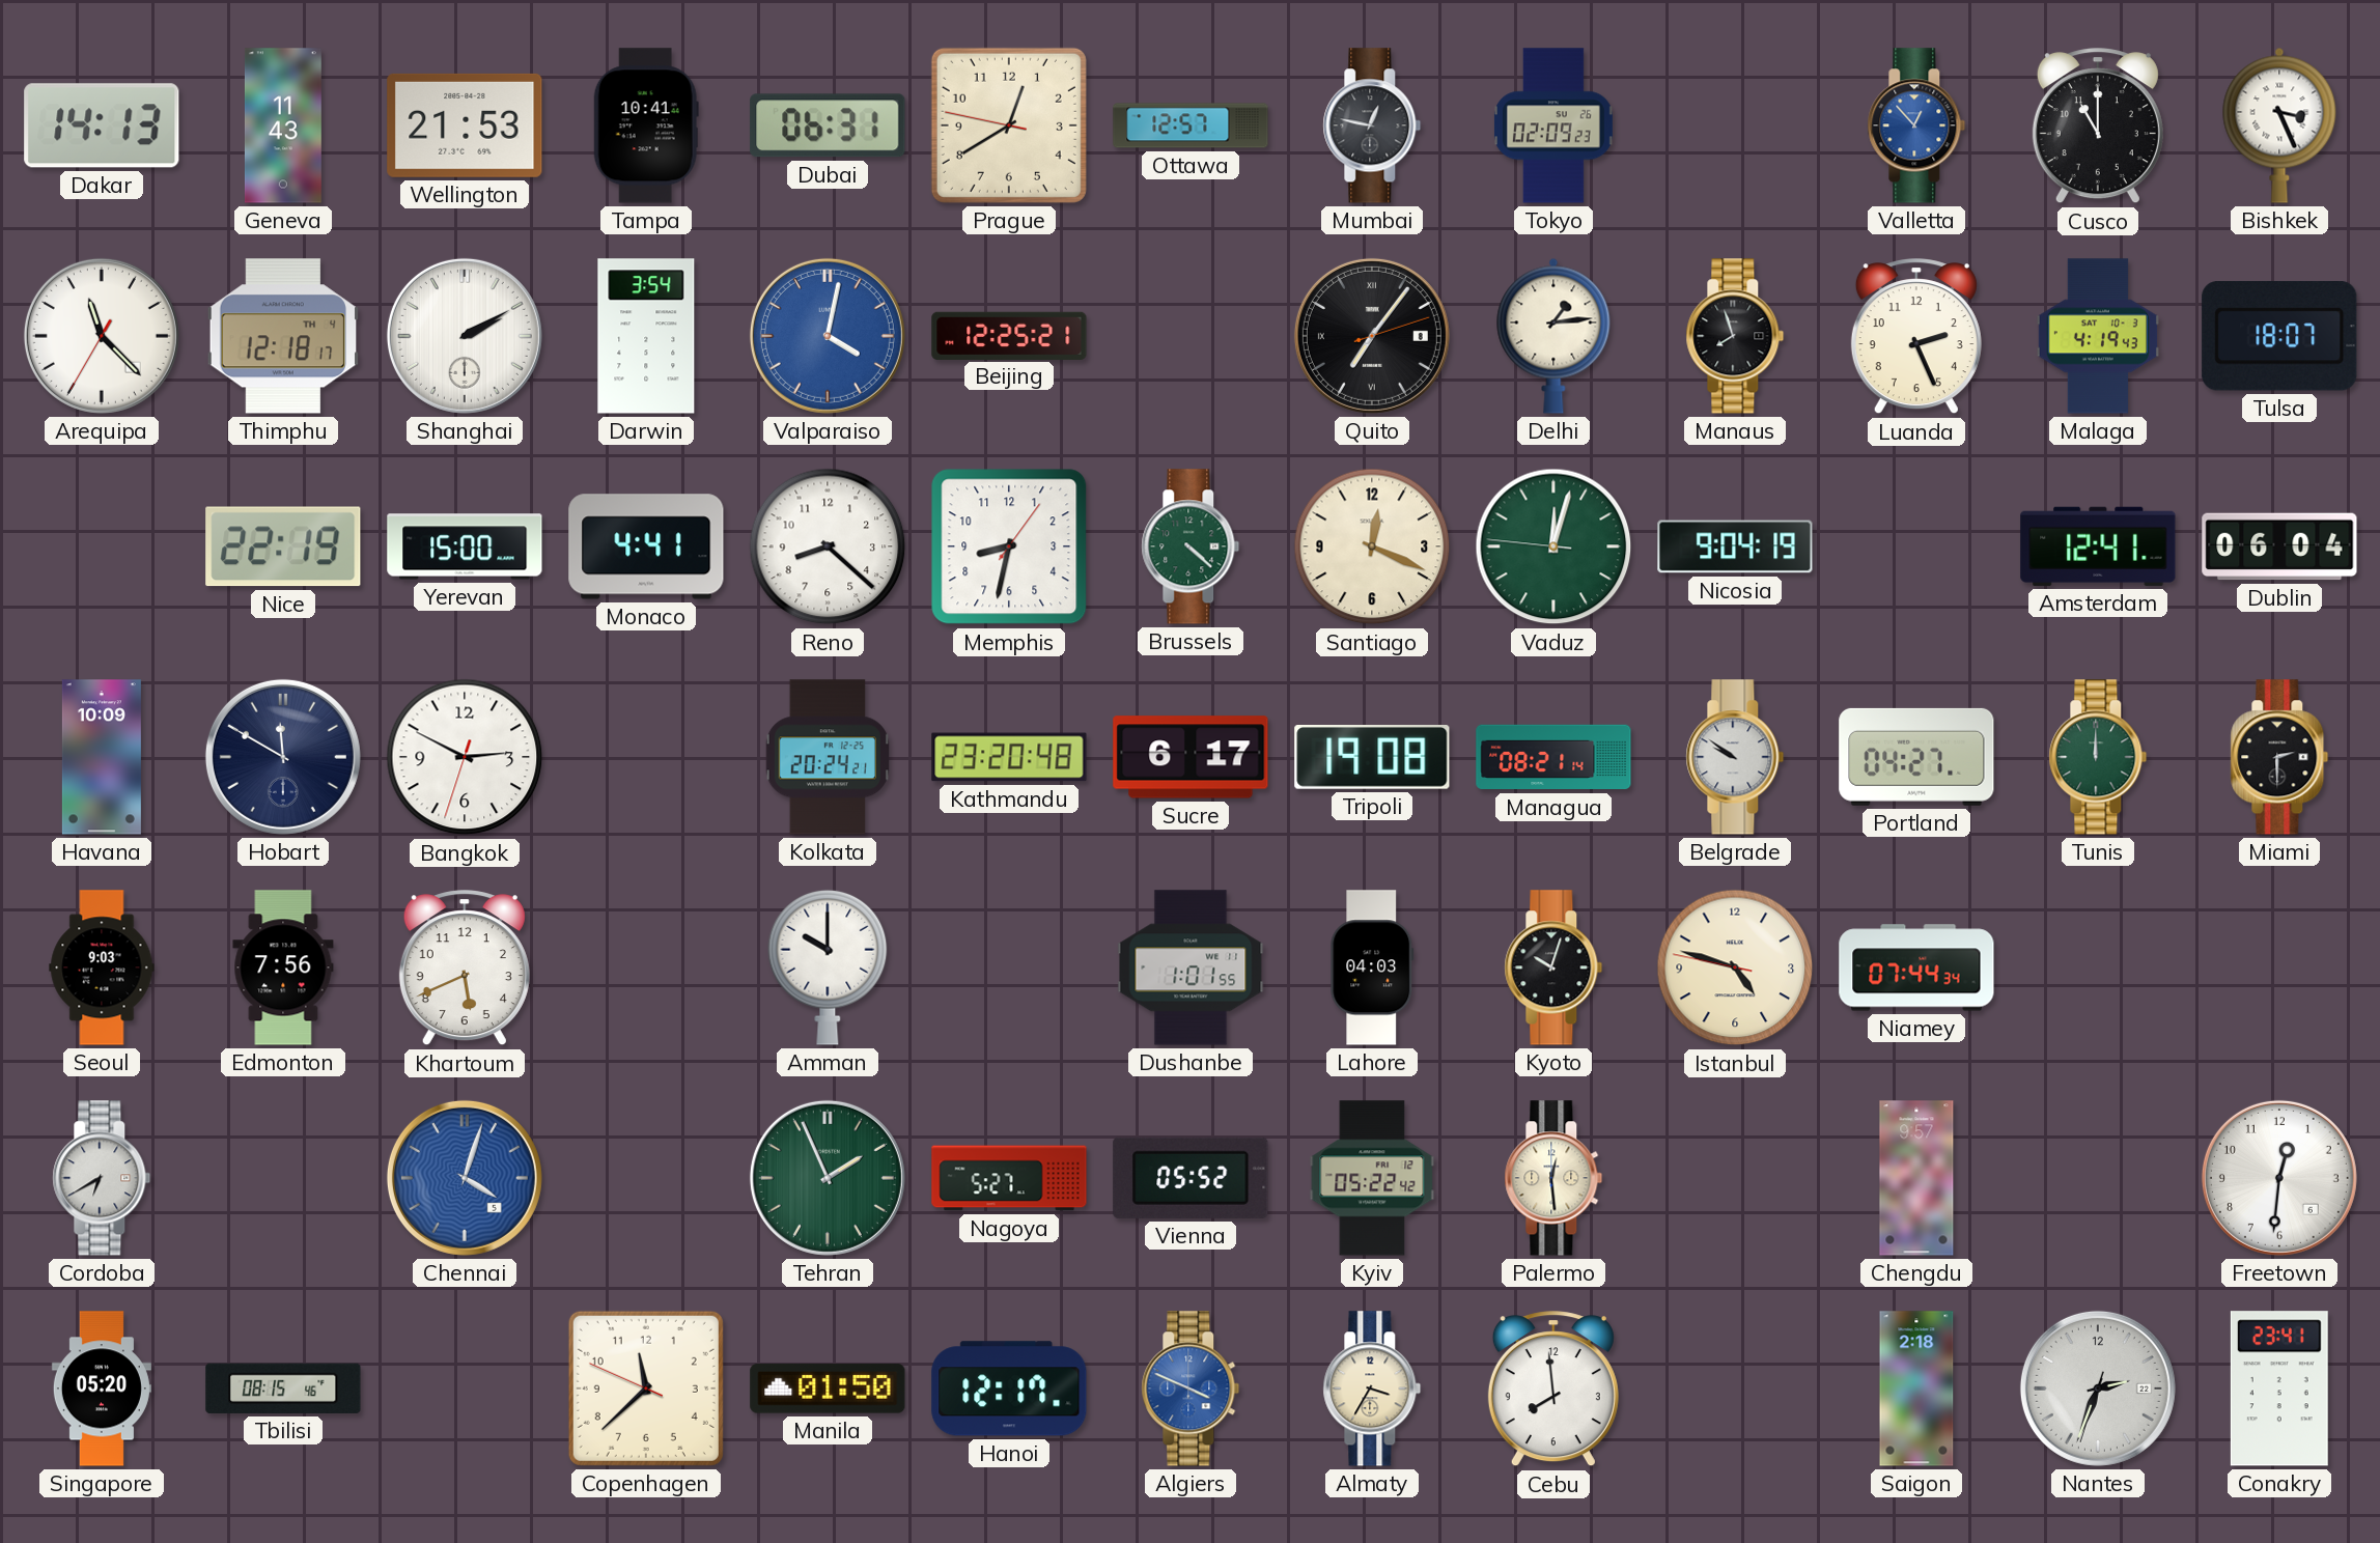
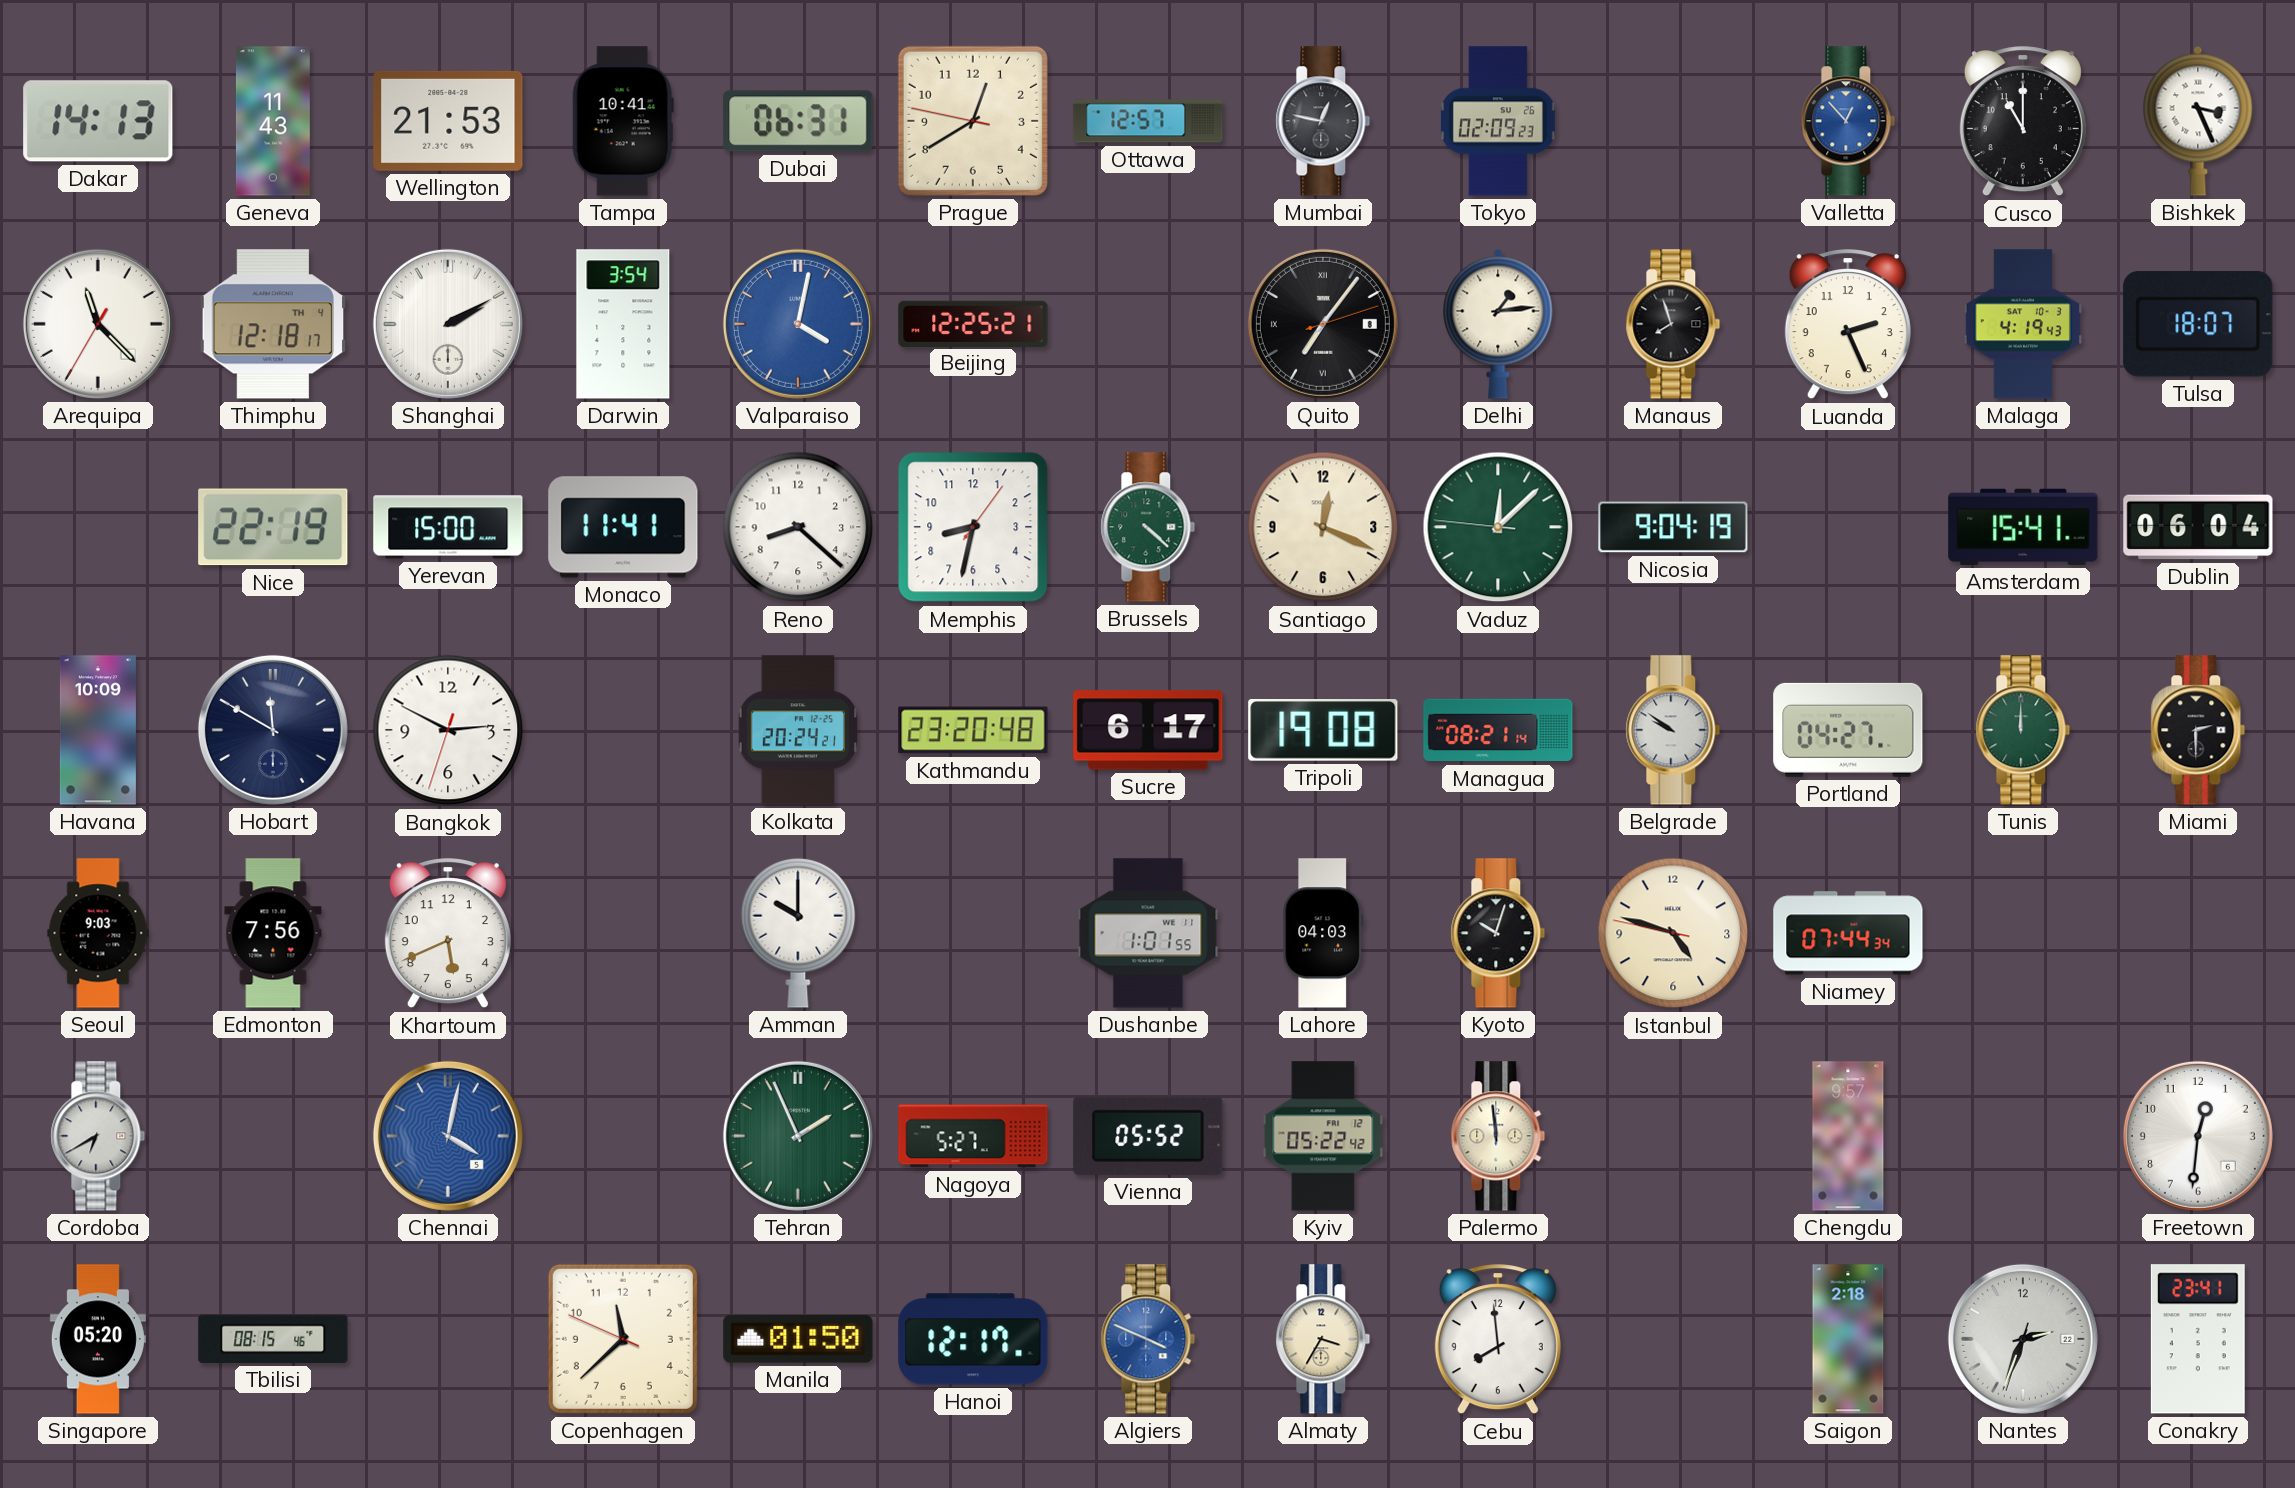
Monaco: 4:41 -> 11:41 (623, 527)
Vaduz: 12:02 -> 12:07 (1498, 527)
Amsterdam: 12:41 -> 15:41 (2023, 527)
Chennai: 4:03 -> 4:02 (448, 1136)
Palermo: 12:29 -> 11:59 (1498, 1136)
